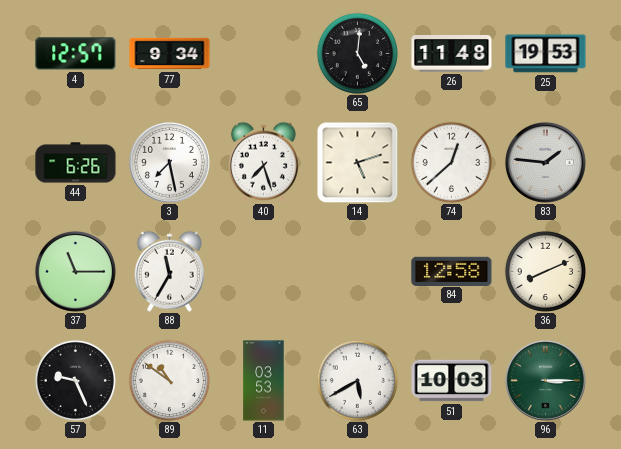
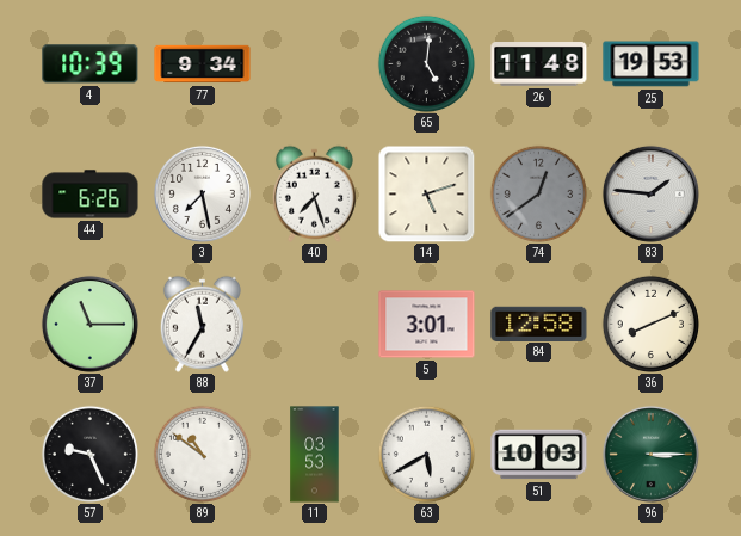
4: 12:57 -> 10:39 (91, 64)
74: 12:38 -> 12:39 (538, 193)
74 dial: white -> grey (538, 193)
5: none -> 3:01 (427, 325)
